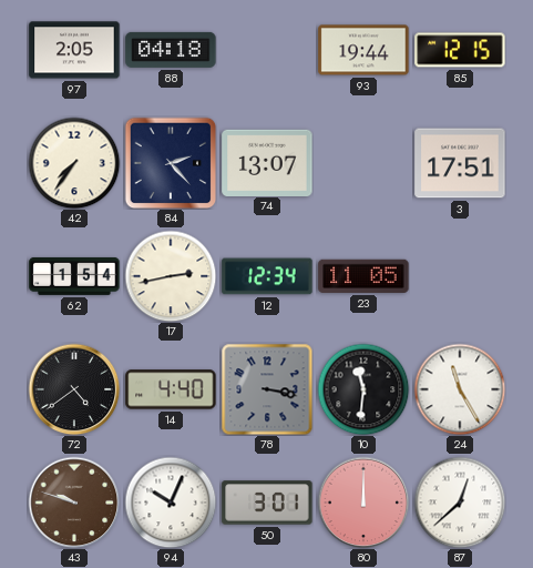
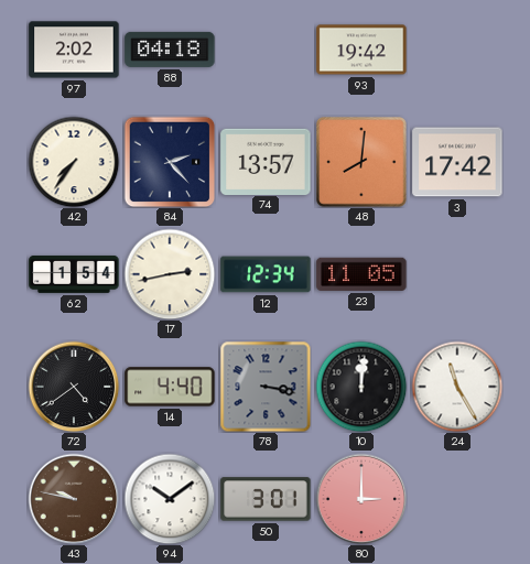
97: 2:05 -> 2:02 (74, 50)
93: 19:44 -> 19:42 (361, 50)
85: 12:15 -> none (460, 50)
74: 13:07 -> 13:57 (266, 161)
48: none -> 8:01 (361, 162)
3: 17:51 -> 17:42 (457, 162)
10: 11:31 -> 12:01 (361, 387)
43: 9:48 -> 9:47 (74, 499)
94: 10:04 -> 10:09 (170, 499)
80: 12:00 -> 3:00 (361, 499)
87: 12:38 -> none (460, 503)
